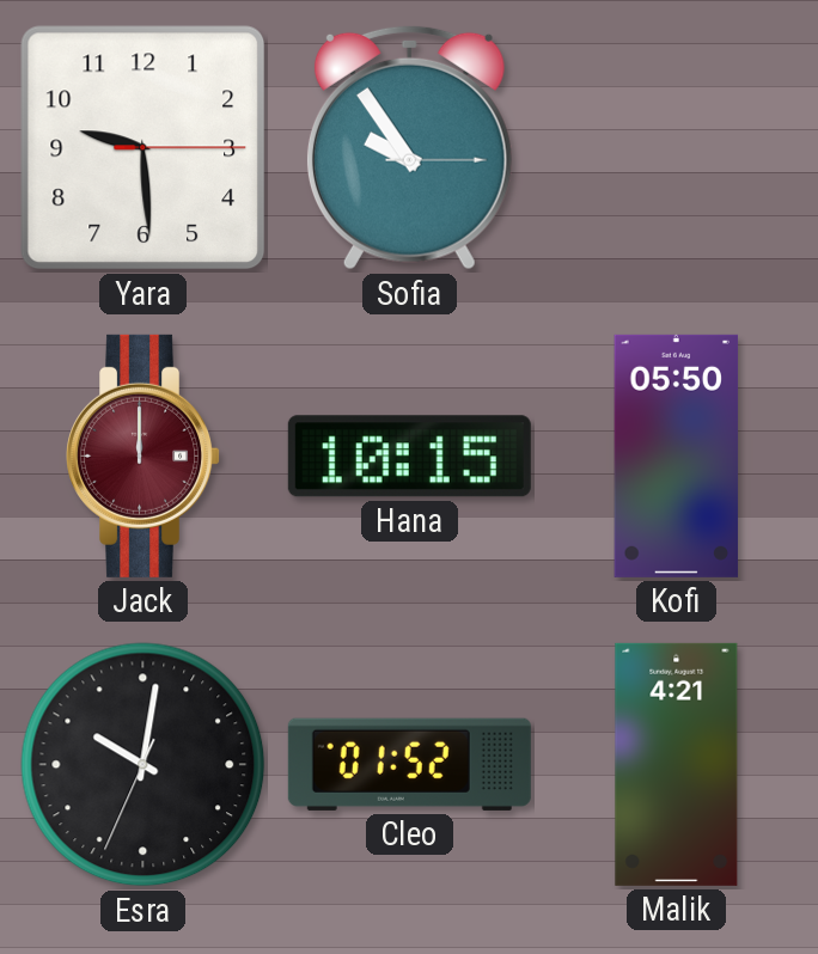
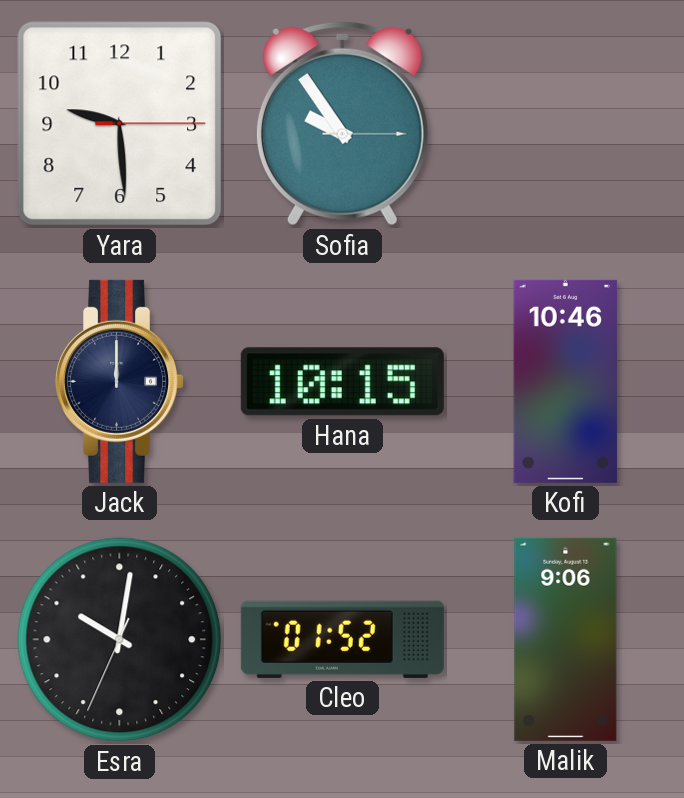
Jack dial: burgundy -> navy (120, 381)
Kofi: 05:50 -> 10:46 (566, 381)
Malik: 4:21 -> 9:06 (566, 639)
